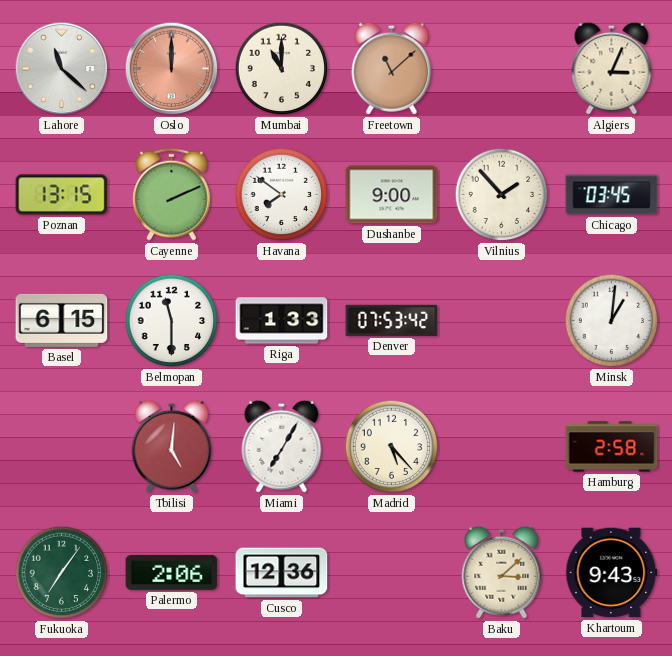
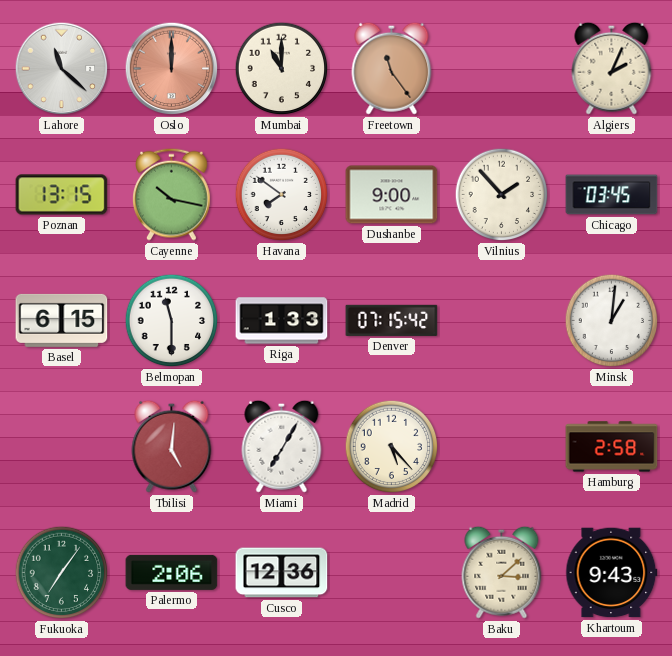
Freetown: 11:08 -> 11:24 (392, 68)
Algiers: 3:04 -> 2:04 (612, 68)
Cayenne: 2:11 -> 10:17 (172, 194)
Denver: 07:53 -> 07:15 (392, 320)
